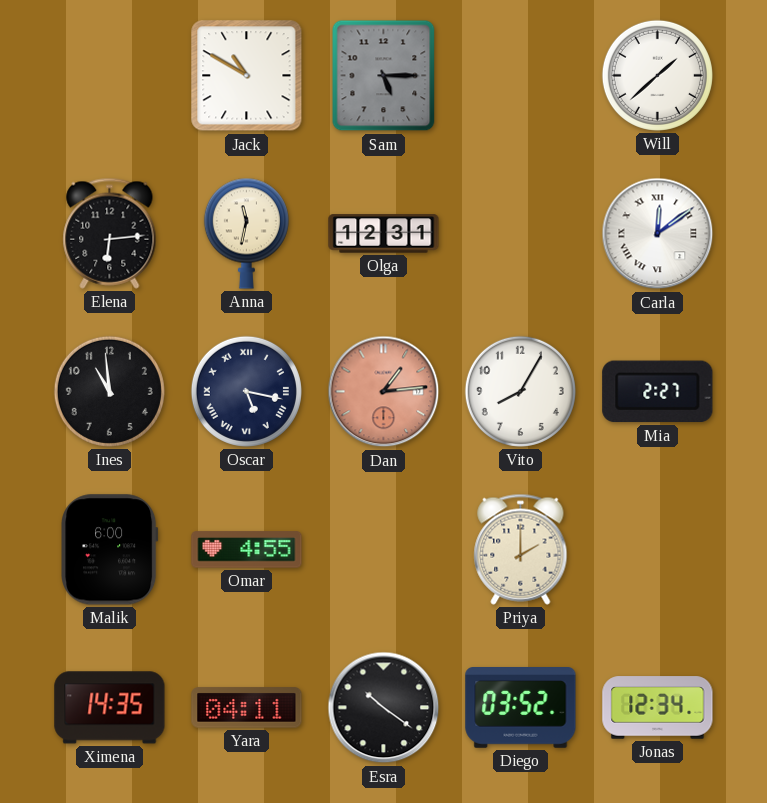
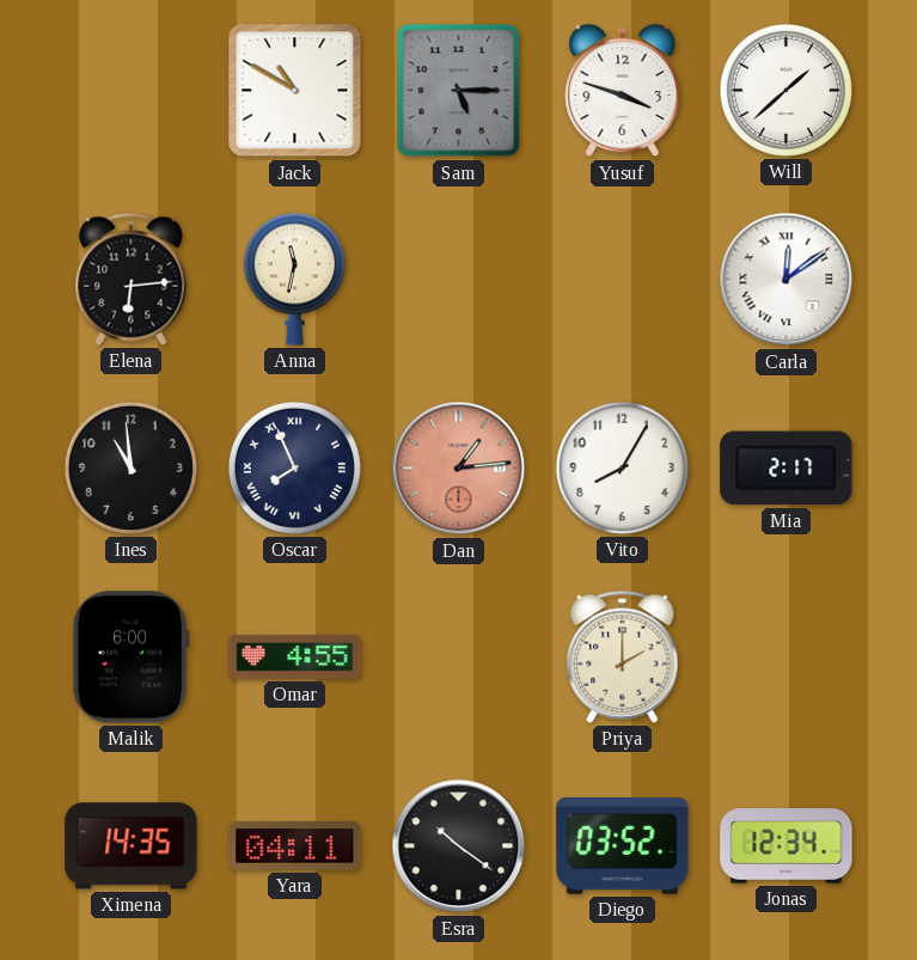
Yusuf: none -> 3:48 (623, 91)
Olga: 12:31 -> none (384, 234)
Oscar: 5:17 -> 7:56 (294, 467)
Mia: 2:27 -> 2:17 (787, 469)
